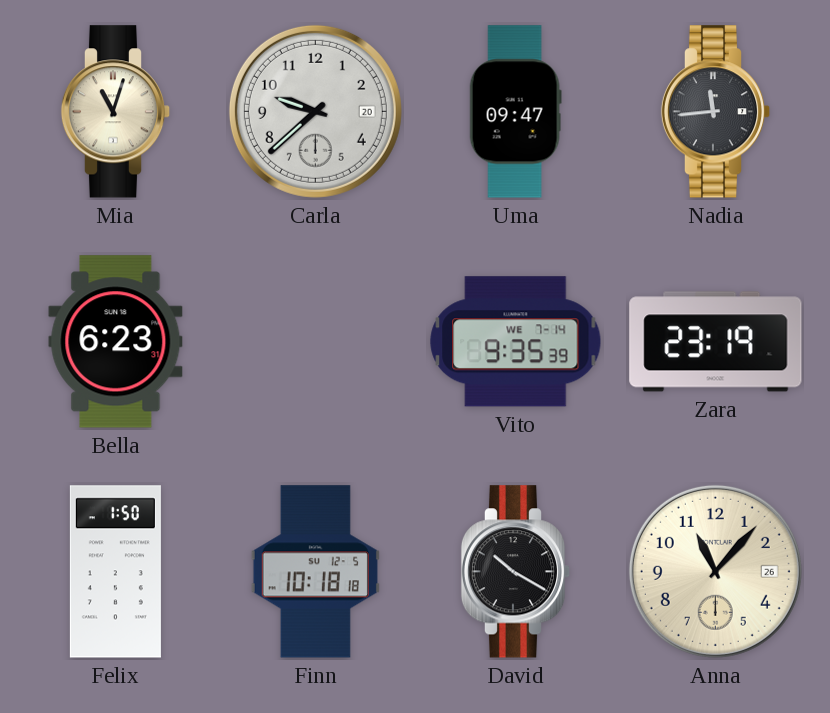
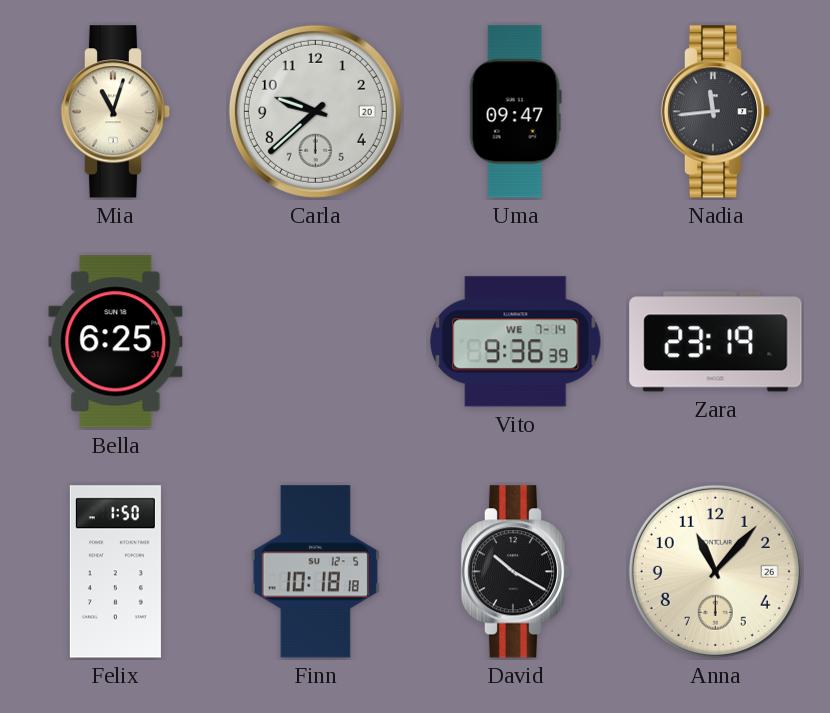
Bella: 6:23 -> 6:25 (116, 342)
Vito: 9:35 -> 9:36 (516, 342)
